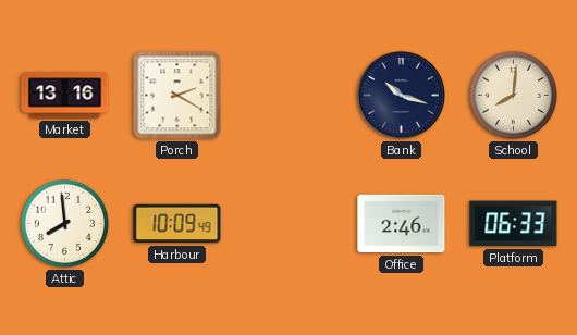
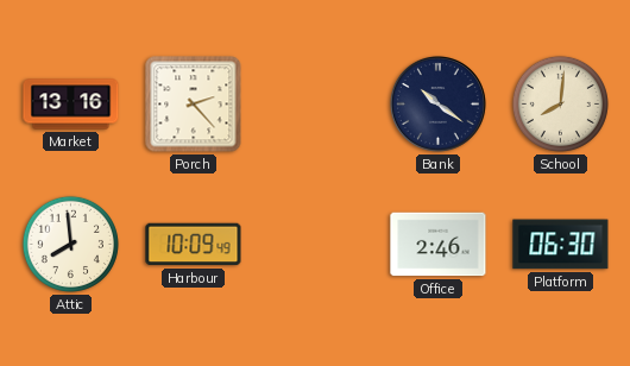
Porch: 2:20 -> 2:23 (194, 105)
Bank: 10:18 -> 10:21 (437, 103)
Platform: 06:33 -> 06:30 (561, 245)
